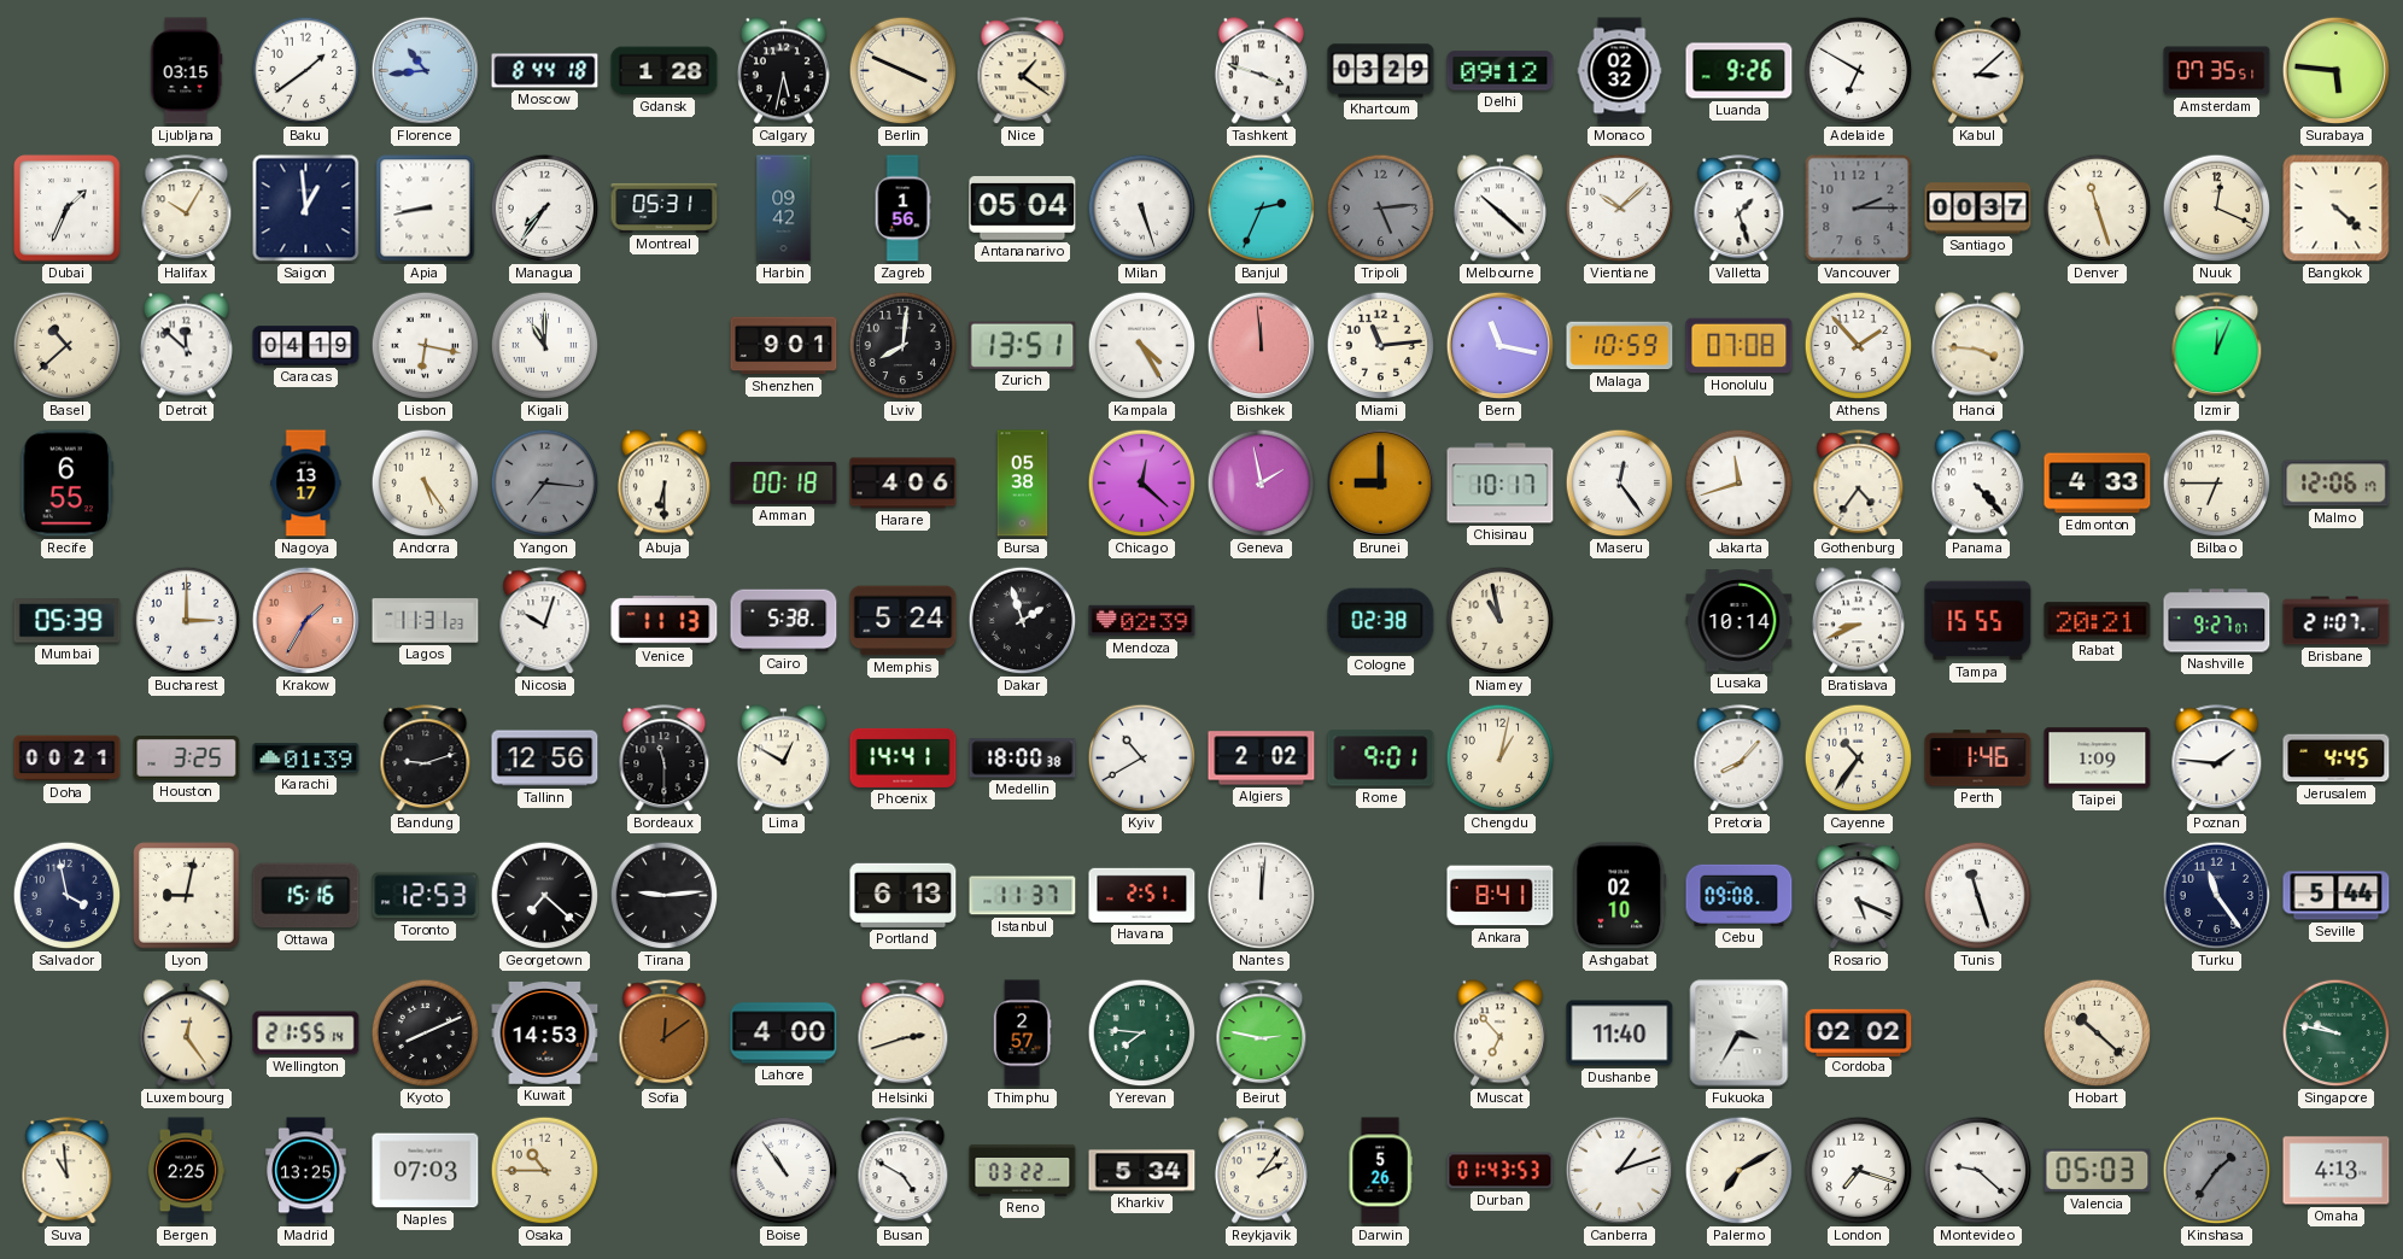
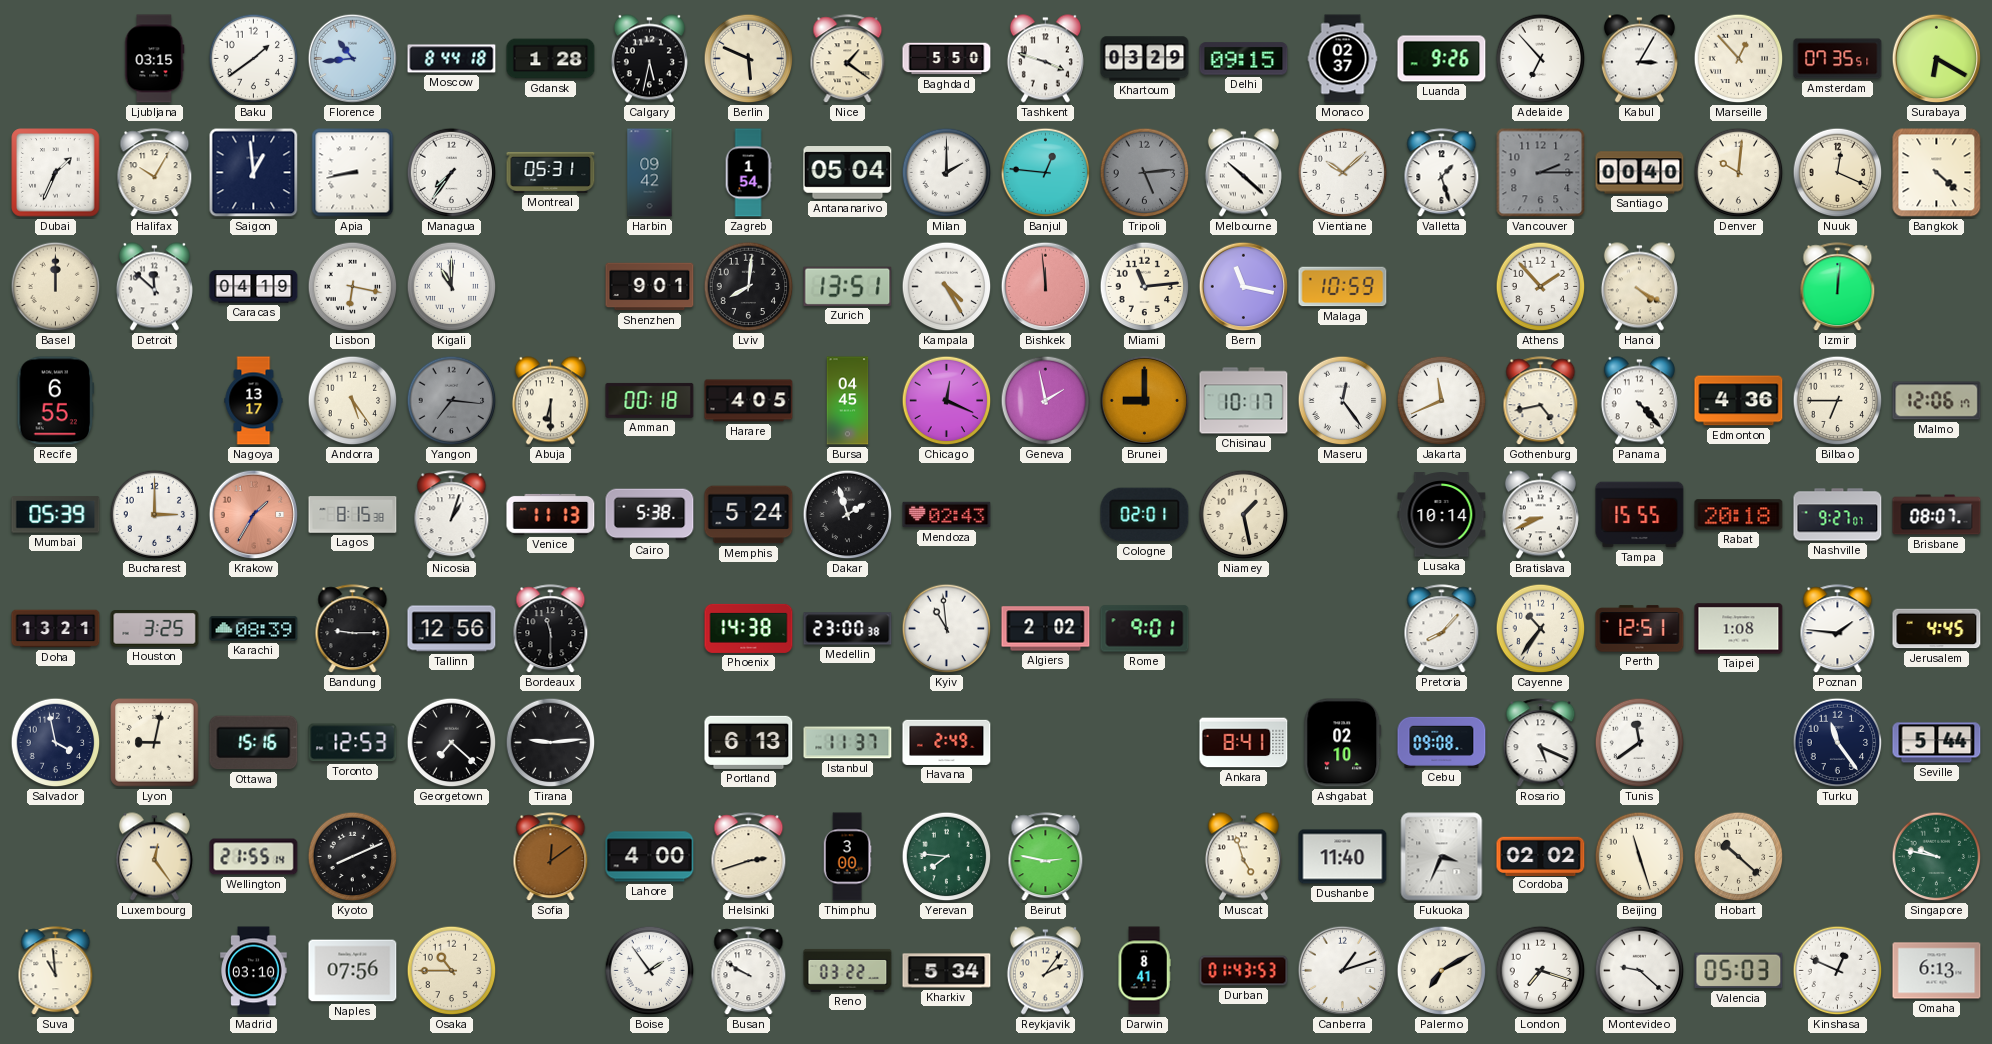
Berlin: 3:49 -> 5:49 (749, 59)
Baghdad: none -> 5:50 (947, 59)
Delhi: 09:12 -> 09:15 (1244, 59)
Monaco: 02:32 -> 02:37 (1343, 59)
Adelaide: 6:50 -> 6:53 (1541, 59)
Kabul: 3:08 -> 3:05 (1639, 59)
Marseille: none -> 12:53 (1739, 59)
Surabaya: 5:46 -> 6:20 (1937, 59)
Zagreb: 1:56 -> 1:54 (748, 173)
Milan: 5:27 -> 2:00 (947, 173)
Banjul: 2:34 -> 12:46 (1046, 173)
Santiago: 00:37 -> 00:40 (1640, 173)
Denver: 11:27 -> 10:01 (1739, 173)
Basel: 10:38 -> 12:00 (56, 287)
Honolulu: 07:08 -> none (1740, 346)
Hanoi: 3:46 -> 4:20 (1639, 287)
Izmir: 12:04 -> 12:01 (1838, 287)
Harare: 4:06 -> 4:05 (749, 401)
Bursa: 05:38 -> 04:45 (848, 401)
Chicago: 12:22 -> 12:19 (947, 401)
Jakarta: 11:42 -> 11:41 (1442, 401)
Gothenburg: 4:36 -> 4:43 (1541, 401)
Edmonton: 4:33 -> 4:36 (1739, 401)
Lagos: 11:31 -> 8:15 (353, 515)
Nicosia: 10:03 -> 1:03 (452, 515)
Mendoza: 02:39 -> 02:43 (947, 515)
Cologne: 02:38 -> 02:01 (1145, 515)
Niamey: 10:58 -> 1:28 (1244, 515)
Rabat: 20:21 -> 20:18 (1739, 515)
Brisbane: 21:07 -> 08:07 (1937, 515)
Doha: 00:21 -> 13:21 (56, 629)
Karachi: 01:39 -> 08:39 (254, 629)
Bandung: 9:12 -> 9:15 (353, 629)
Lima: 12:50 -> none (783, 759)
Phoenix: 14:41 -> 14:38 (749, 628)
Medellin: 18:00 -> 23:00 (848, 629)
Kyiv: 10:40 -> 10:59 (947, 629)
Chengdu: 1:02 -> none (1501, 759)
Perth: 1:46 -> 12:51 (1640, 629)
Taipei: 1:09 -> 1:08 (1739, 629)
Havana: 2:51 -> 2:49 (947, 742)
Nantes: 12:01 -> none (1262, 896)
Tunis: 11:27 -> 11:39 (1640, 743)
Kuwait: 14:53 -> none (545, 1033)
Thimphu: 2:57 -> 3:00 (847, 857)
Muscat: 6:53 -> 4:57 (1243, 857)
Fukuoka: 3:35 -> 3:34 (1442, 857)
Beijing: none -> 11:27 (1640, 857)
Bergen: 2:25 -> none (186, 1171)
Madrid: 13:25 -> 03:10 (254, 971)
Naples: 07:03 -> 07:56 (353, 971)
Boise: 10:54 -> 1:54 (650, 971)
Busan: 4:50 -> 9:50 (749, 971)
Darwin: 5:26 -> 8:41 (1144, 971)
Kinshasa: 1:36 -> 12:49 (1838, 971)
Kinshasa dial: grey -> white (1838, 971)
Omaha: 4:13 -> 6:13 (1937, 971)
